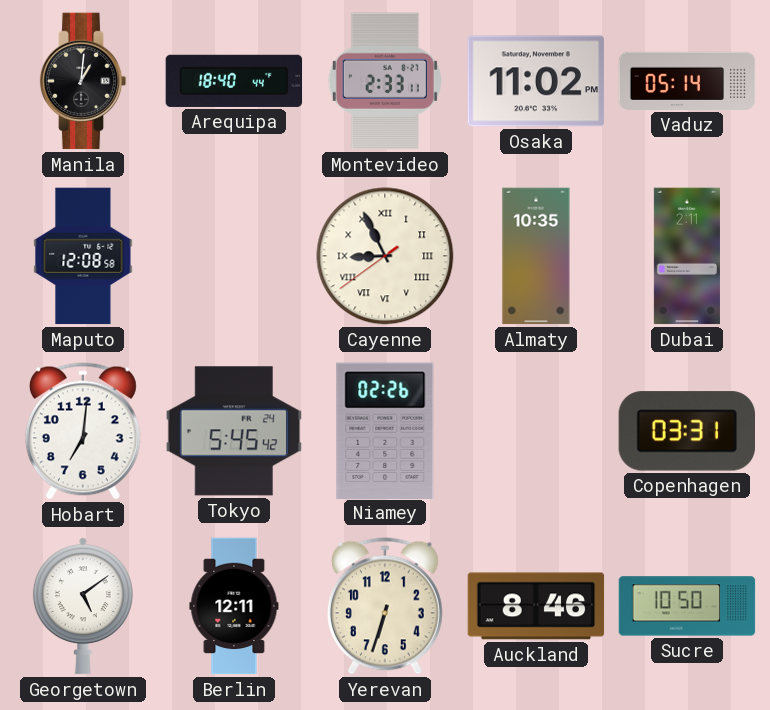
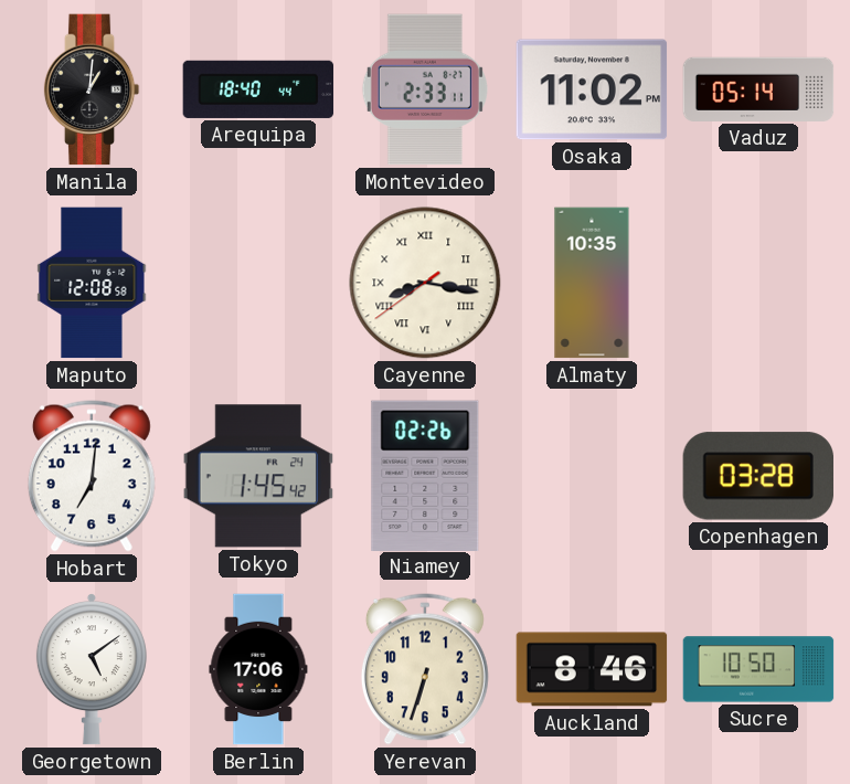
Cayenne: 8:55 -> 8:16 (425, 283)
Dubai: 2:11 -> none (687, 256)
Tokyo: 5:45 -> 1:45 (258, 476)
Copenhagen: 03:31 -> 03:28 (757, 476)
Berlin: 12:11 -> 17:06 (258, 669)
